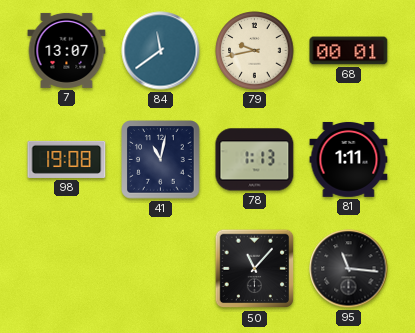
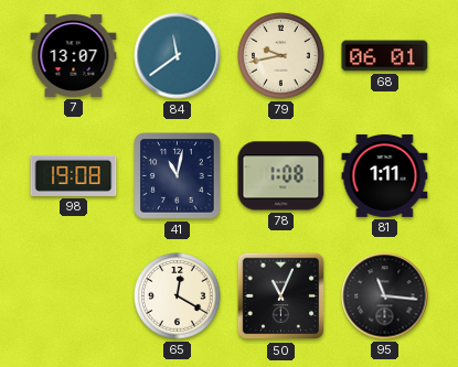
68: 00:01 -> 06:01 (385, 56)
78: 1:13 -> 1:08 (281, 176)
65: none -> 12:20 (178, 296)
50: 11:07 -> 11:04 (281, 296)
